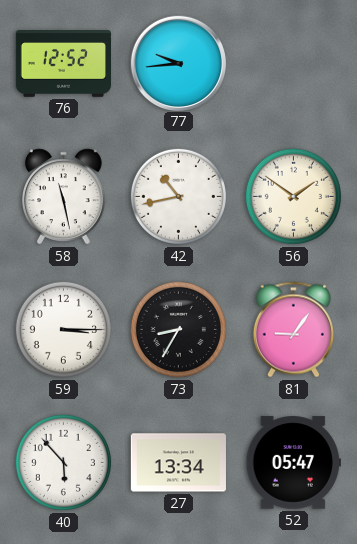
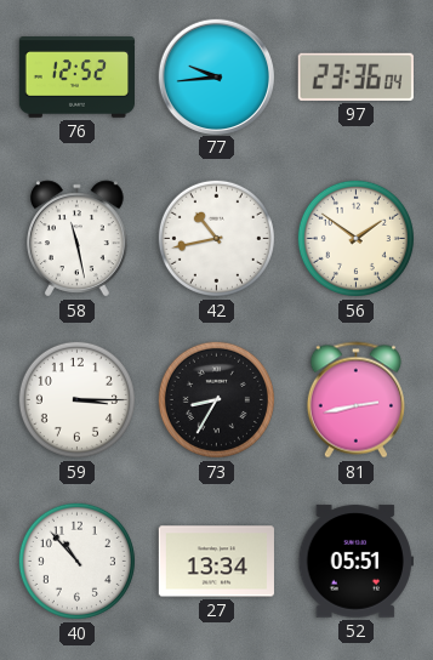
97: none -> 23:36 (355, 76)
81: 9:06 -> 2:43 (355, 400)
40: 5:53 -> 10:53 (76, 561)
52: 05:47 -> 05:51 (355, 562)
